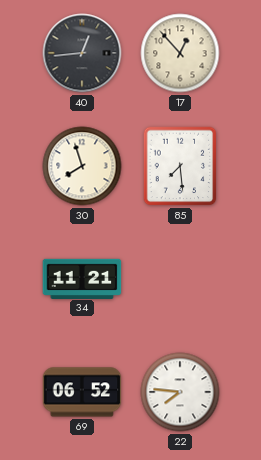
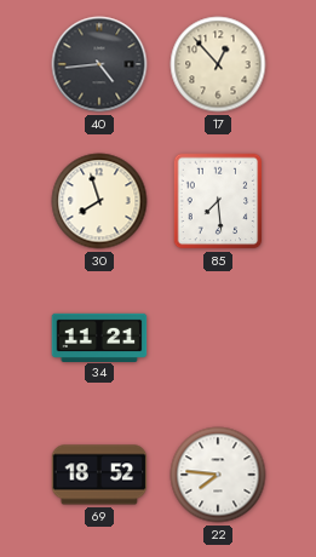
40: 12:44 -> 4:44 (99, 64)
69: 06:52 -> 18:52 (99, 475)
